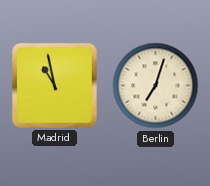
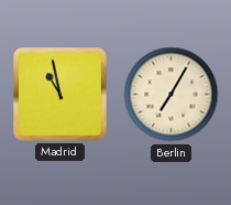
Berlin: 7:03 -> 7:05 (172, 95)
